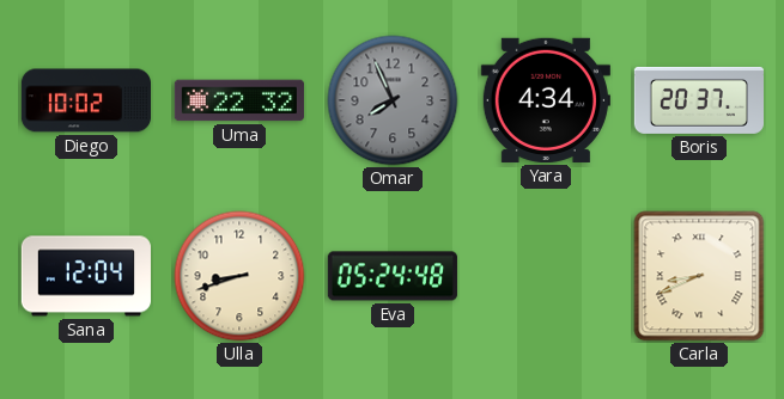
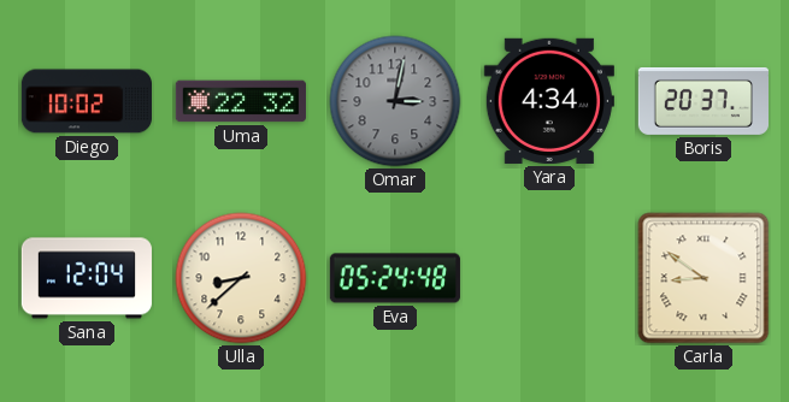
Omar: 7:56 -> 3:02 (395, 101)
Ulla: 8:42 -> 8:38 (241, 278)
Carla: 8:41 -> 8:51 (703, 278)
